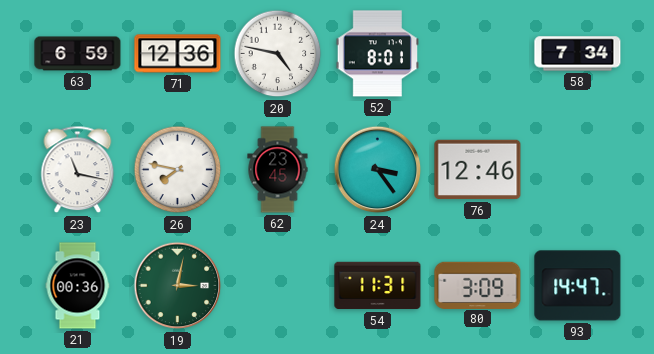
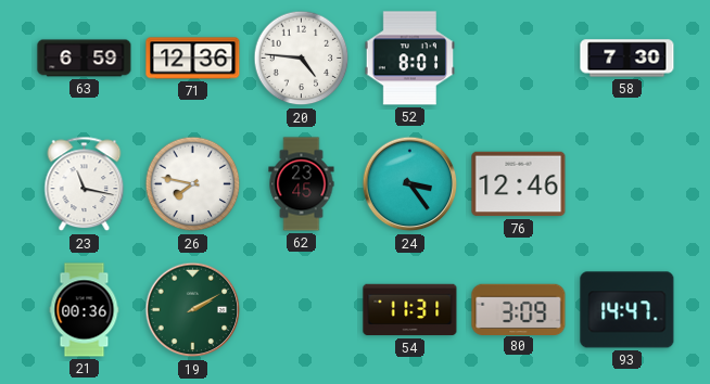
20: 4:47 -> 4:46 (302, 59)
58: 7:34 -> 7:30 (627, 59)
19: 3:02 -> 2:10 (193, 310)
